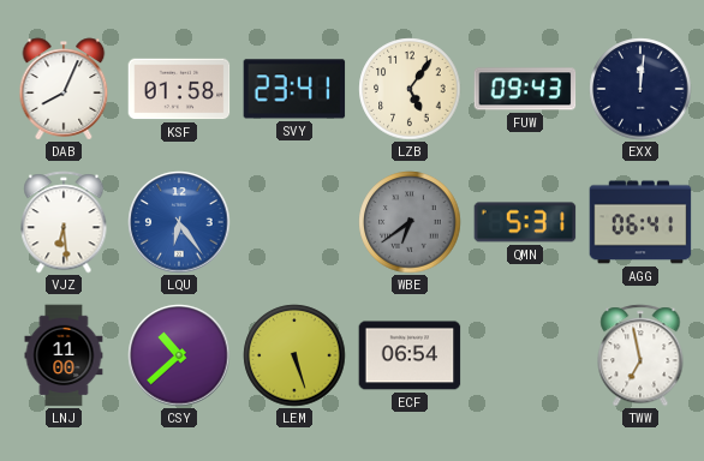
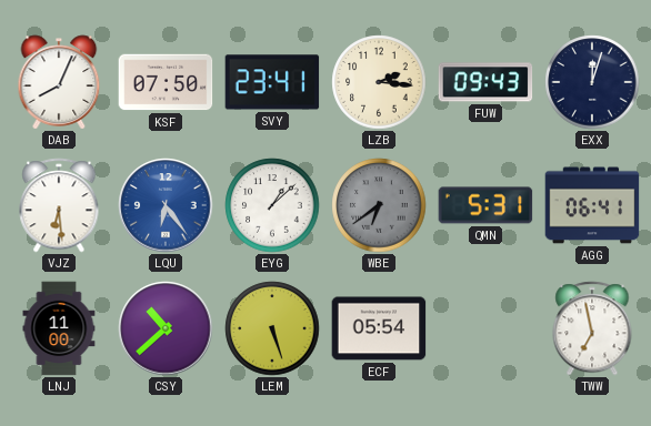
KSF: 01:58 -> 07:50 (166, 82)
LZB: 5:06 -> 2:16 (379, 82)
EXX: 12:01 -> 12:03 (592, 82)
EYG: none -> 1:08 (272, 205)
ECF: 06:54 -> 05:54 (379, 328)
